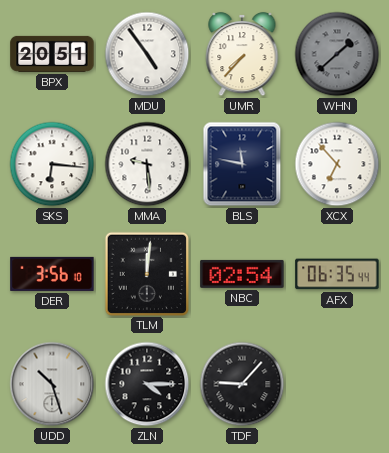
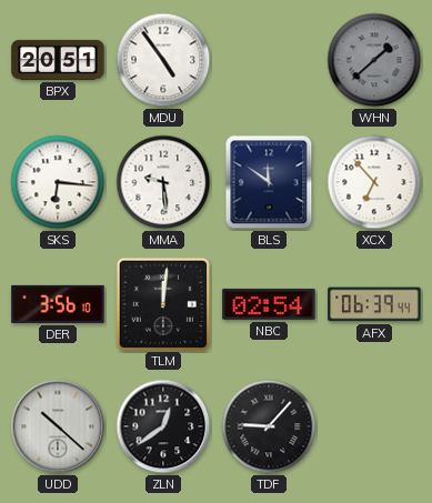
UMR: 7:37 -> none (242, 54)
BLS: 11:47 -> 11:51 (269, 182)
AFX: 06:35 -> 06:39 (374, 304)
UDD: 10:27 -> 10:22 (58, 426)
ZLN: 4:15 -> 12:39 (163, 426)
